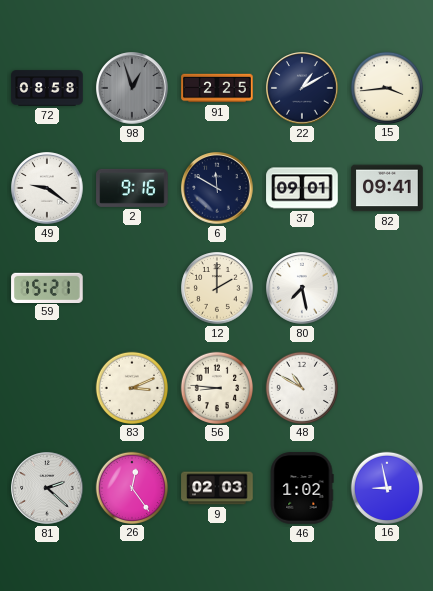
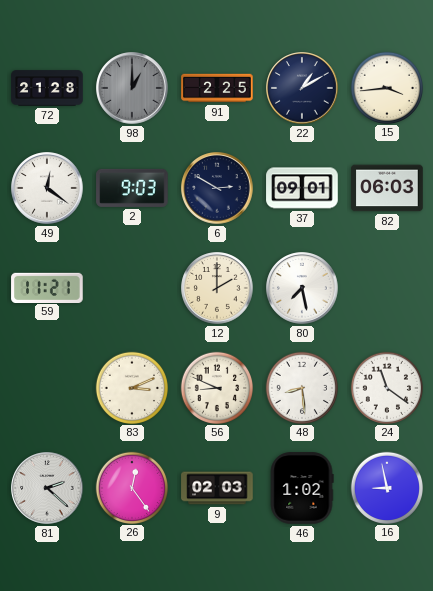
72: 08:58 -> 21:28 (47, 88)
98: 12:57 -> 1:00 (132, 88)
49: 9:21 -> 12:21 (47, 188)
2: 9:16 -> 9:03 (132, 188)
6: 11:50 -> 2:50 (217, 188)
82: 09:41 -> 06:03 (387, 188)
59: 15:21 -> 11:21 (47, 287)
56: 8:46 -> 8:49 (216, 387)
48: 10:50 -> 8:29 (301, 387)
24: none -> 11:21 (386, 387)
